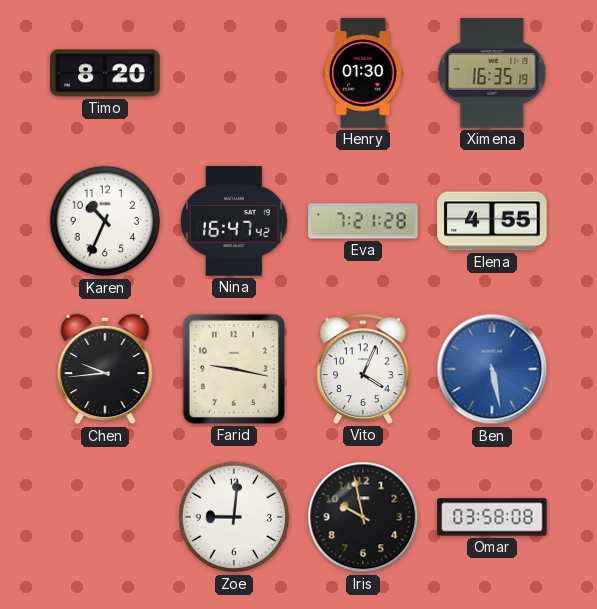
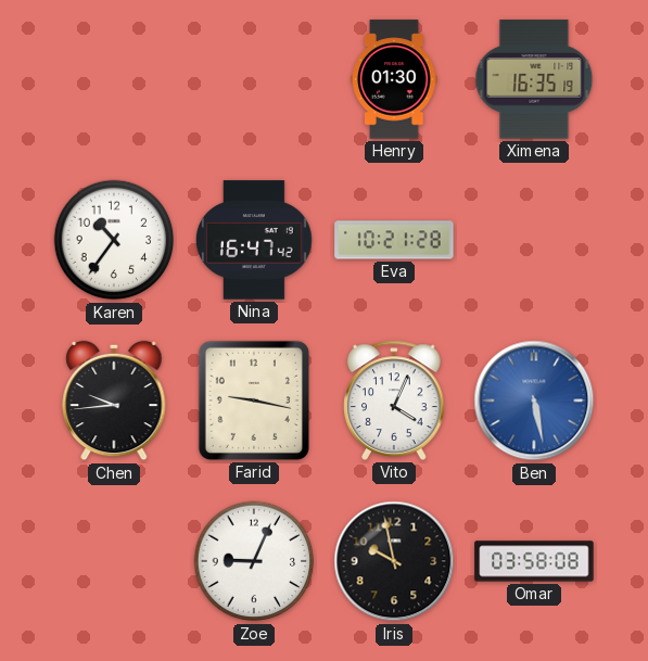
Timo: 8:20 -> none (105, 73)
Karen: 10:34 -> 10:36 (114, 240)
Eva: 7:21 -> 10:21 (394, 240)
Elena: 4:55 -> none (492, 221)
Zoe: 9:01 -> 9:04 (254, 561)
